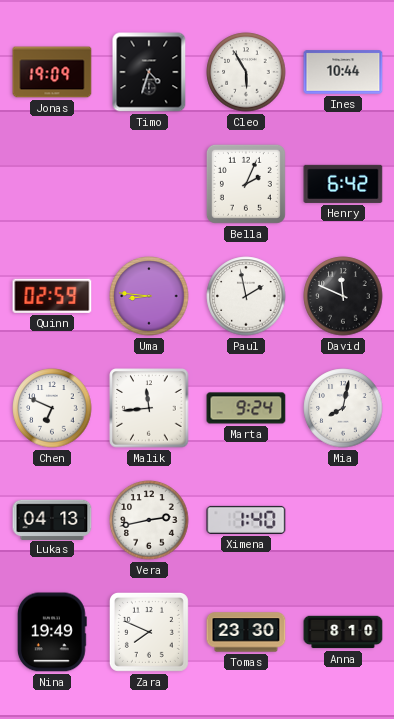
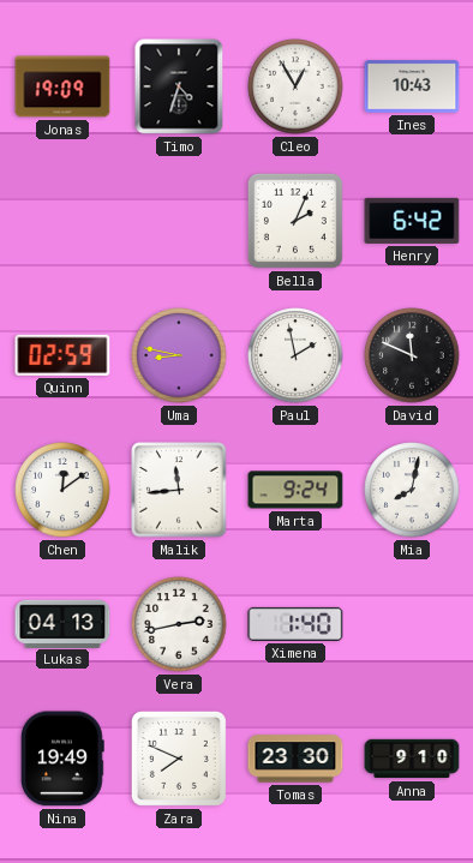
Cleo: 5:55 -> 12:55 (295, 86)
Ines: 10:44 -> 10:43 (412, 86)
Uma: 8:46 -> 8:47 (179, 355)
Chen: 6:49 -> 12:09 (62, 490)
Anna: 8:10 -> 9:10 (412, 759)
